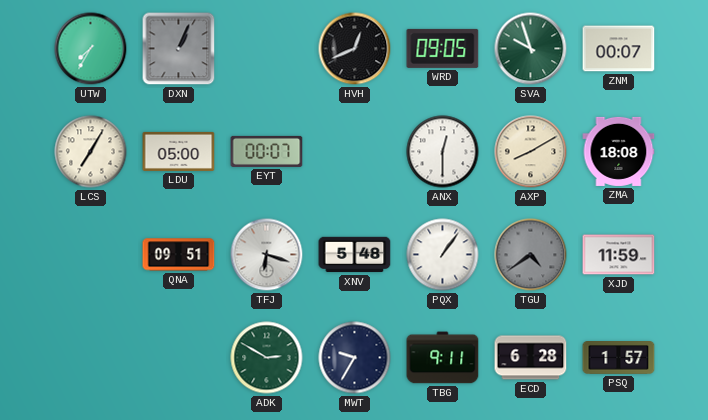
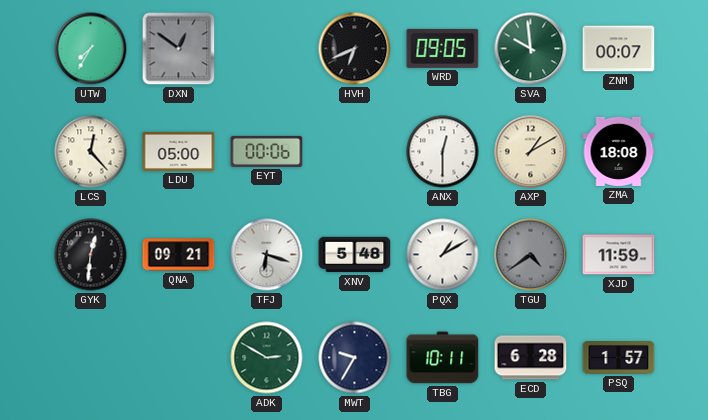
DXN: 1:04 -> 12:51 (179, 49)
HVH: 12:41 -> 6:41 (355, 49)
SVA: 9:57 -> 9:59 (531, 49)
LCS: 7:05 -> 12:23 (91, 152)
EYT: 00:07 -> 00:06 (267, 151)
AXP: 8:10 -> 1:10 (531, 152)
GYK: none -> 12:31 (91, 255)
QNA: 09:51 -> 09:21 (179, 255)
PQX: 1:06 -> 1:10 (443, 255)
TBG: 9:11 -> 10:11 (443, 358)
